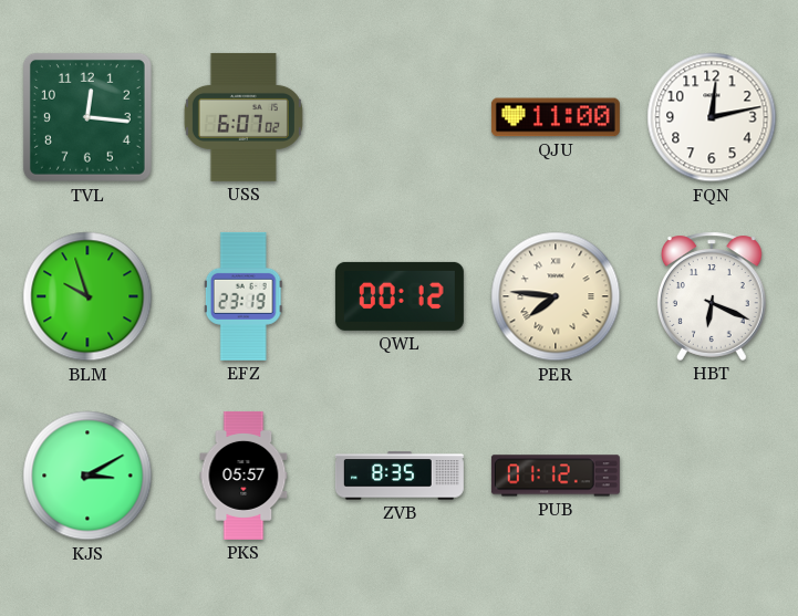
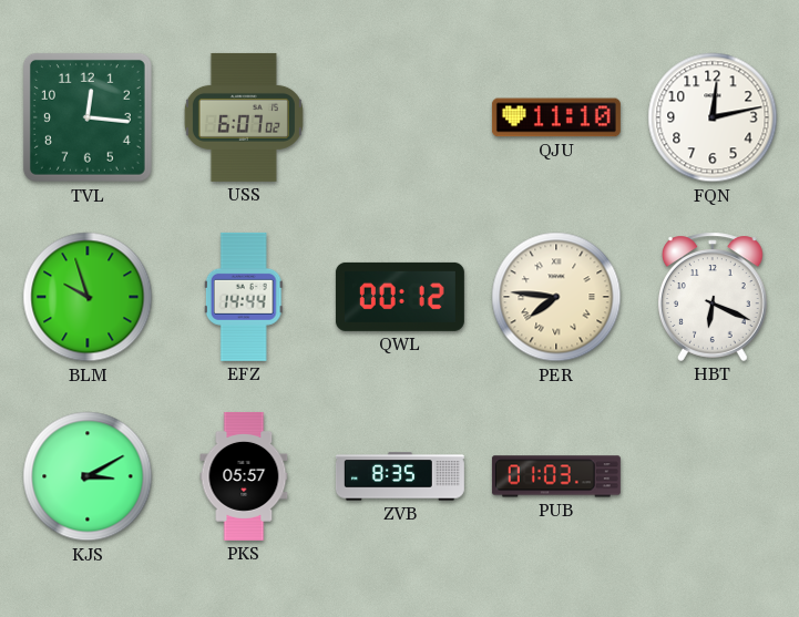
QJU: 11:00 -> 11:10 (556, 117)
EFZ: 23:19 -> 14:44 (244, 297)
PUB: 01:12 -> 01:03 (556, 476)
